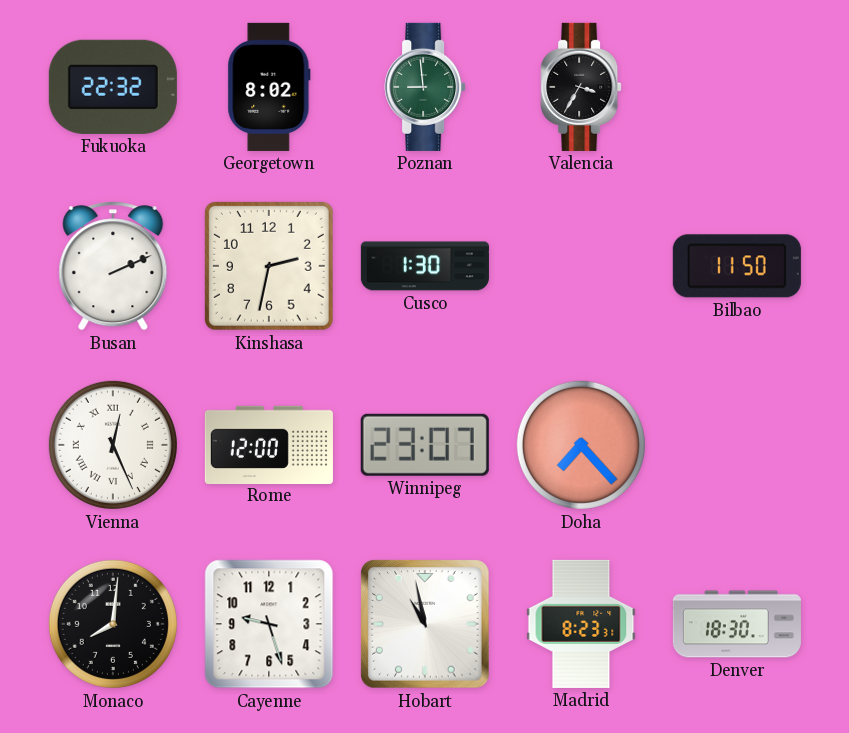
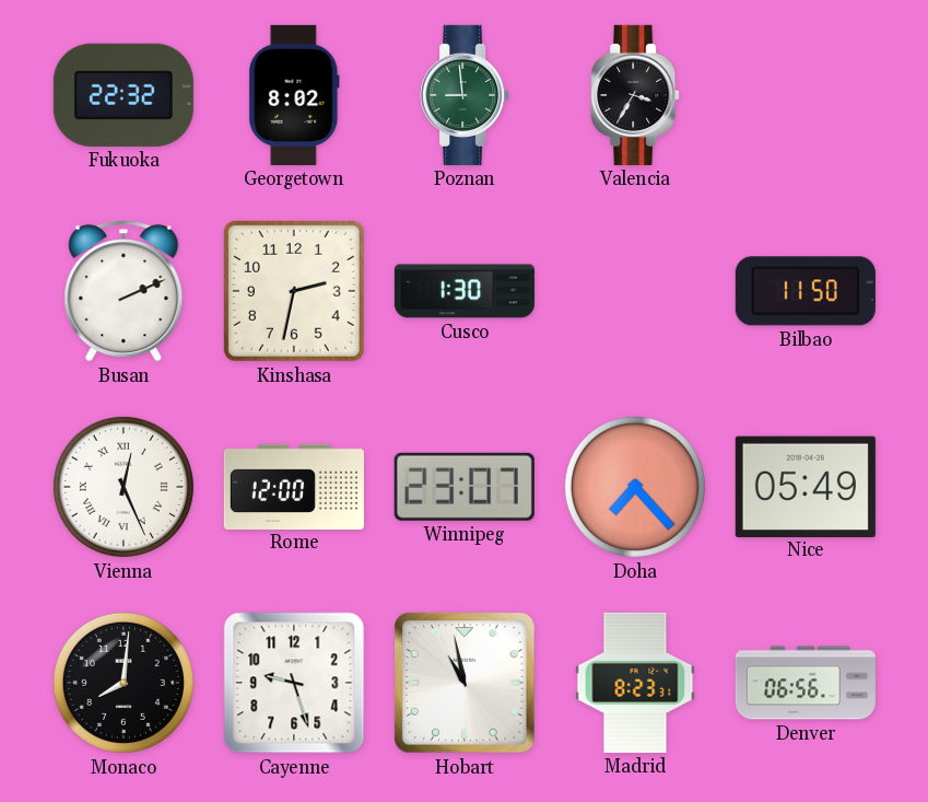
Nice: none -> 05:49 (806, 486)
Denver: 18:30 -> 06:56 (806, 683)
